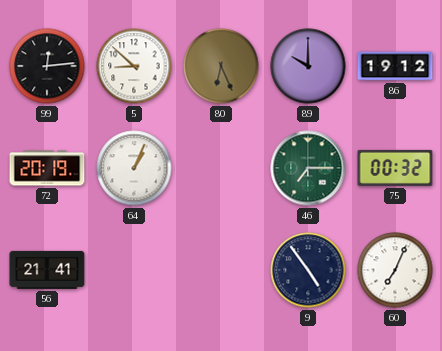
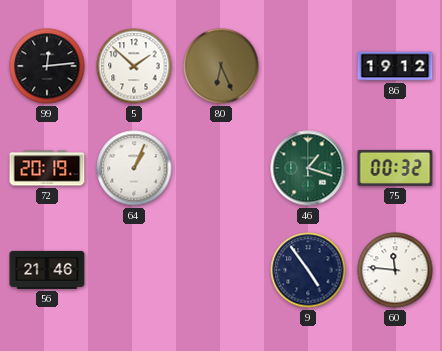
5: 8:52 -> 1:52 (134, 66)
89: 10:00 -> none (308, 66)
46: 7:15 -> 1:18 (308, 168)
56: 21:41 -> 21:46 (47, 270)
60: 7:04 -> 11:46 (395, 270)
